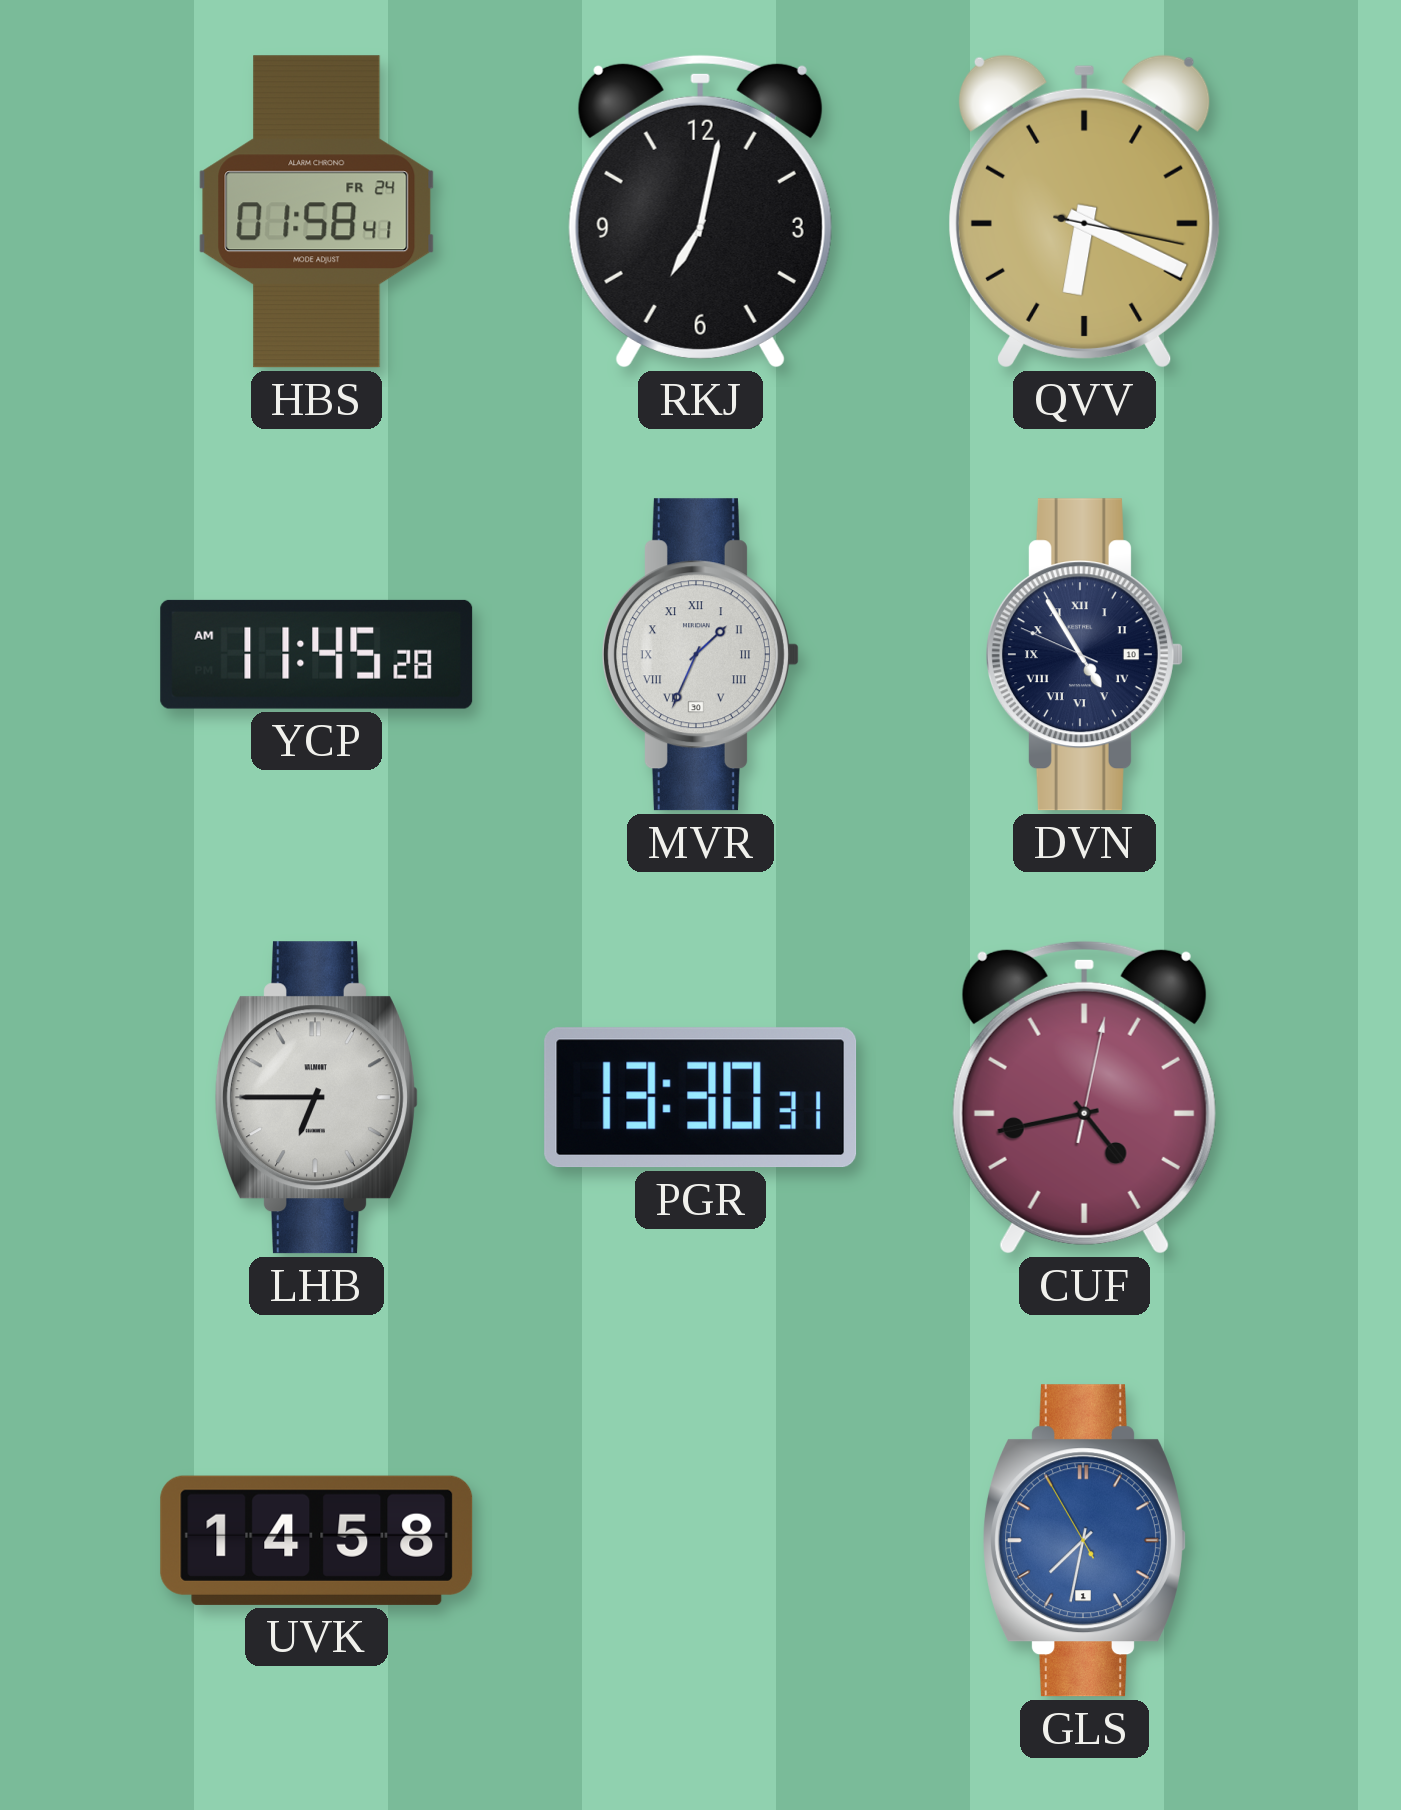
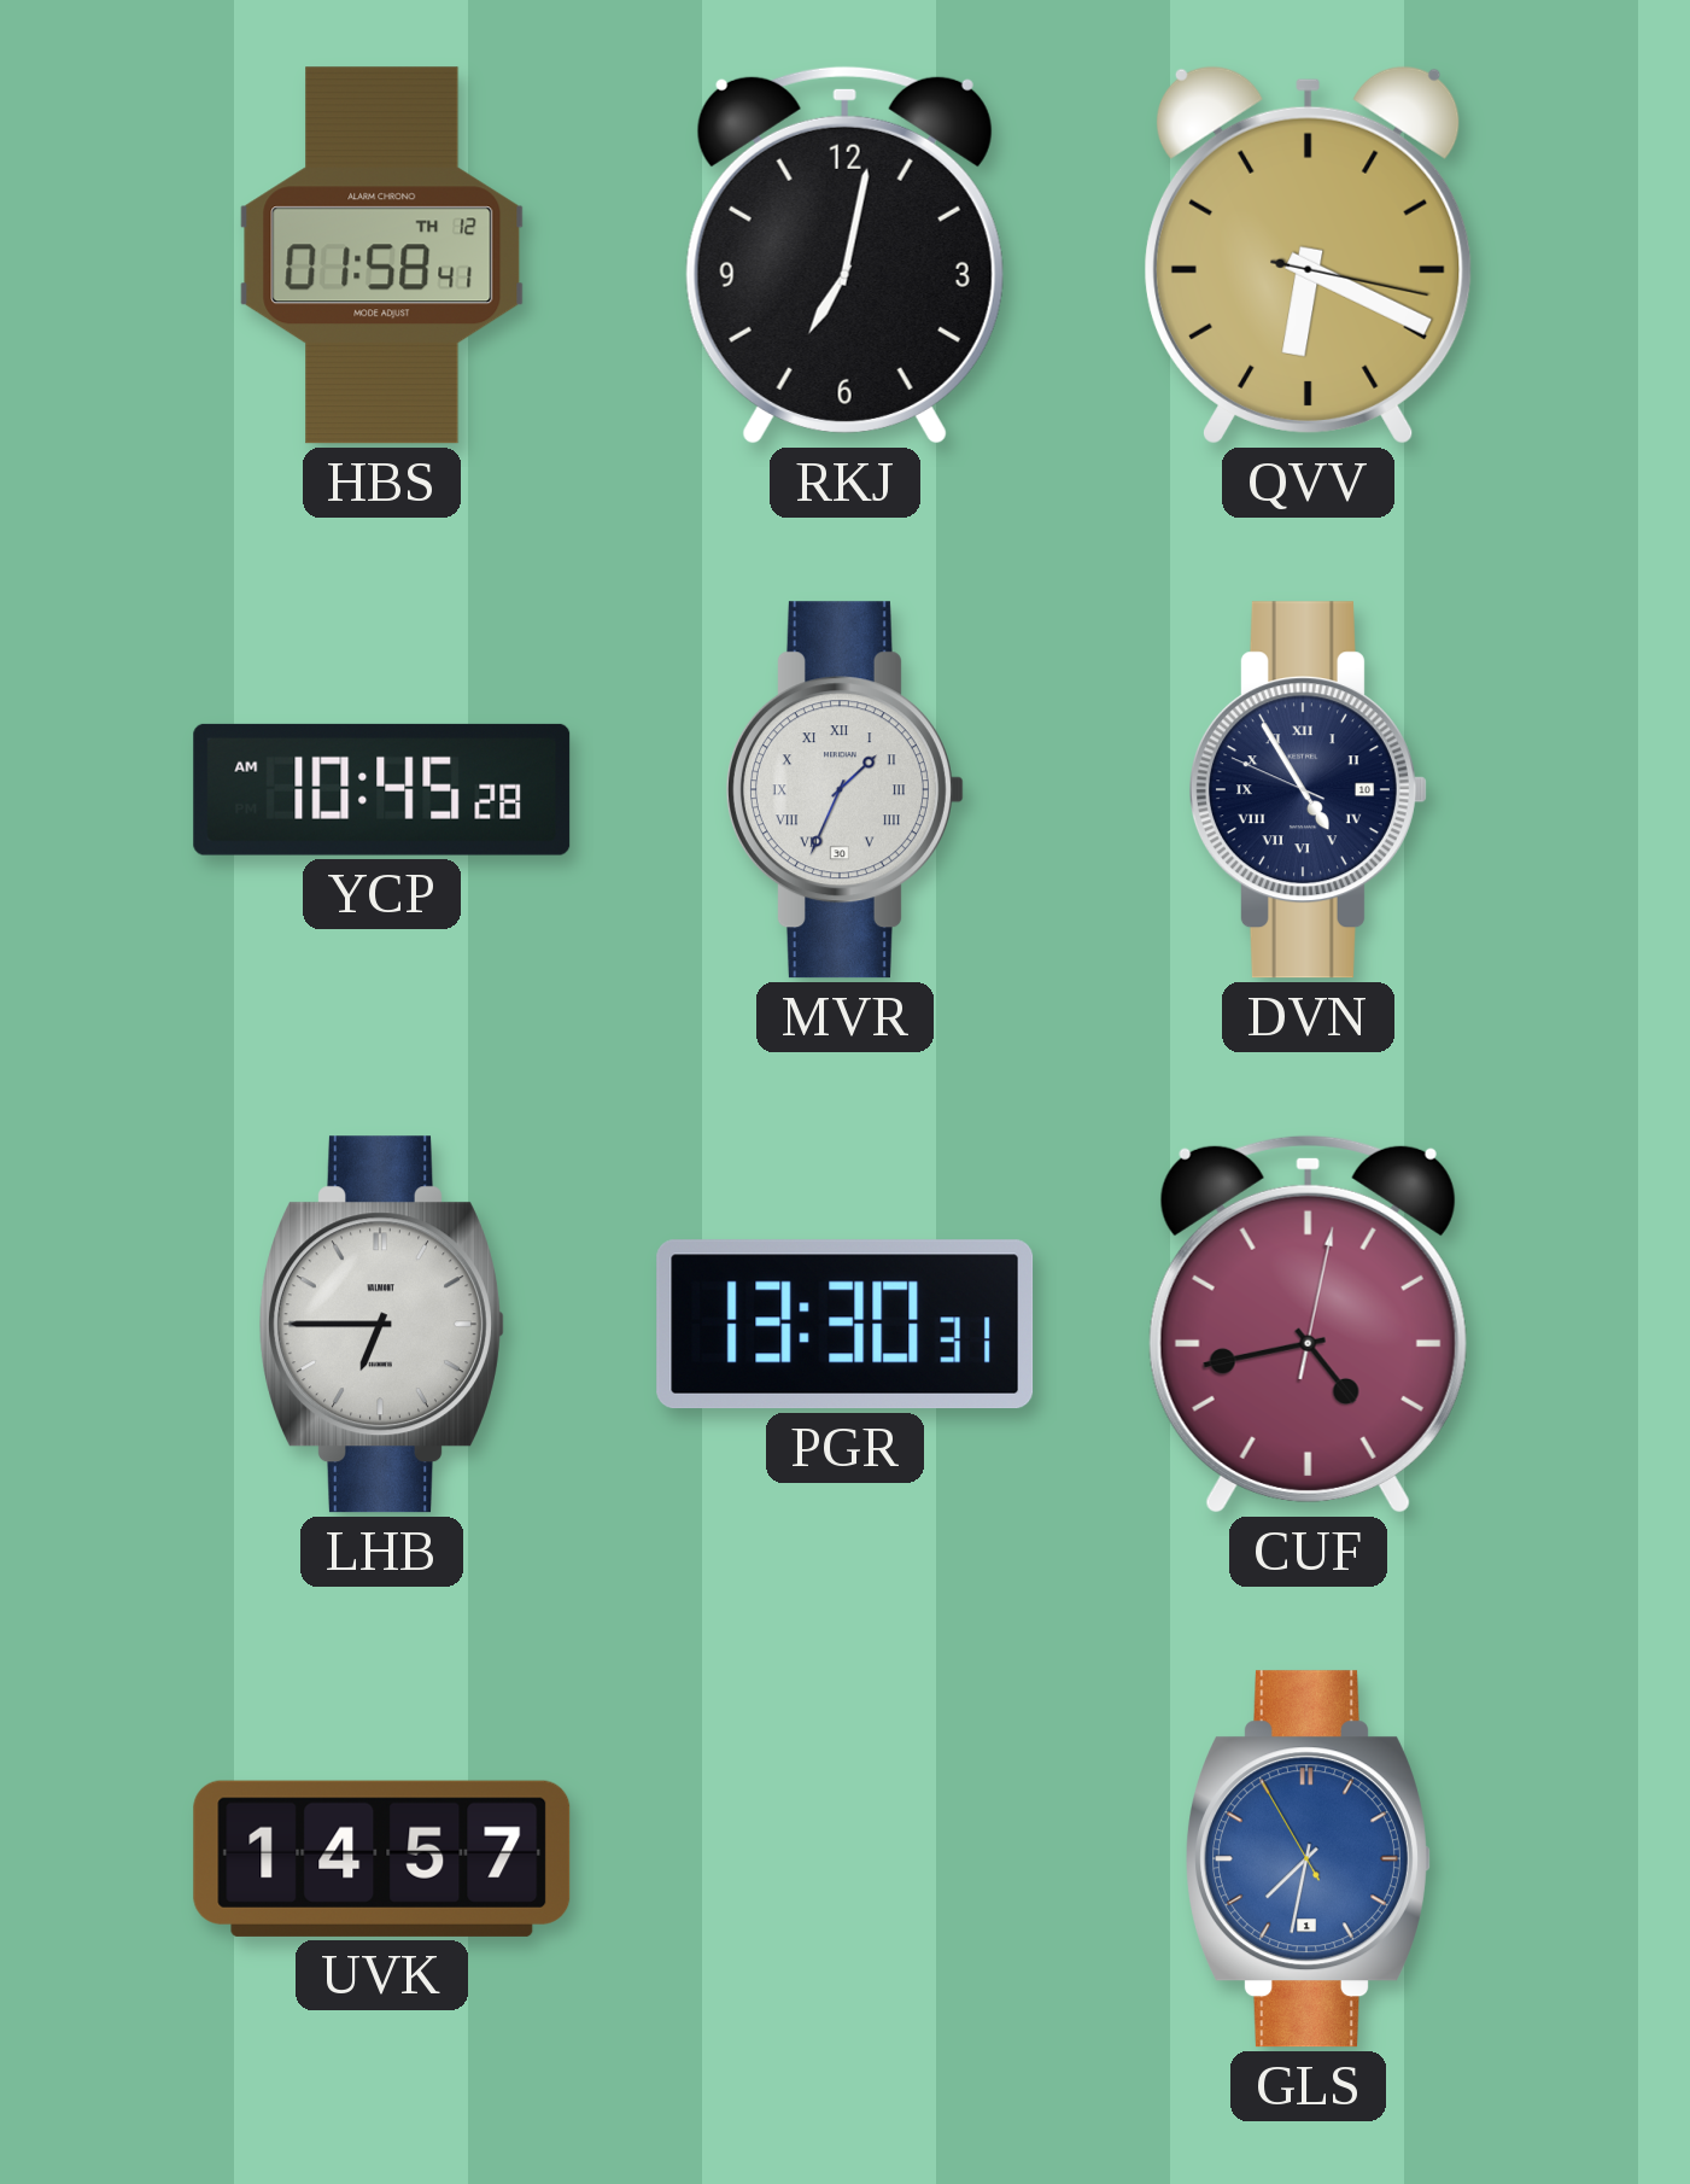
HBS date: FR 24 -> TH 12 (382, 256)
YCP: 11:45 -> 10:45 (382, 789)
UVK: 14:58 -> 14:57 (382, 1858)
